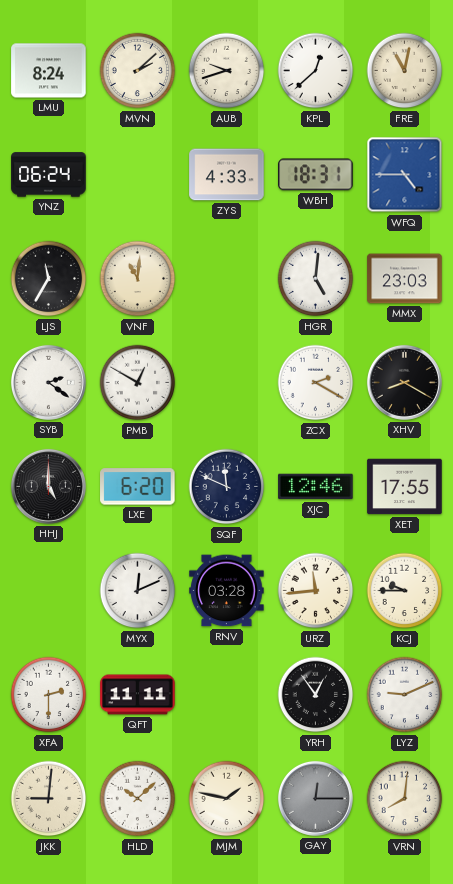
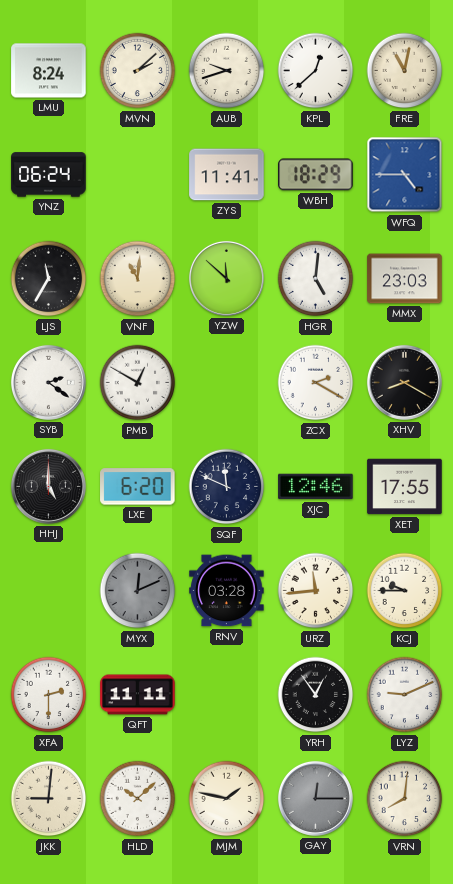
ZYS: 4:33 -> 11:41 (227, 175)
WBH: 18:31 -> 18:29 (316, 175)
YZW: none -> 11:52 (226, 278)
MYX dial: white -> grey (138, 591)
